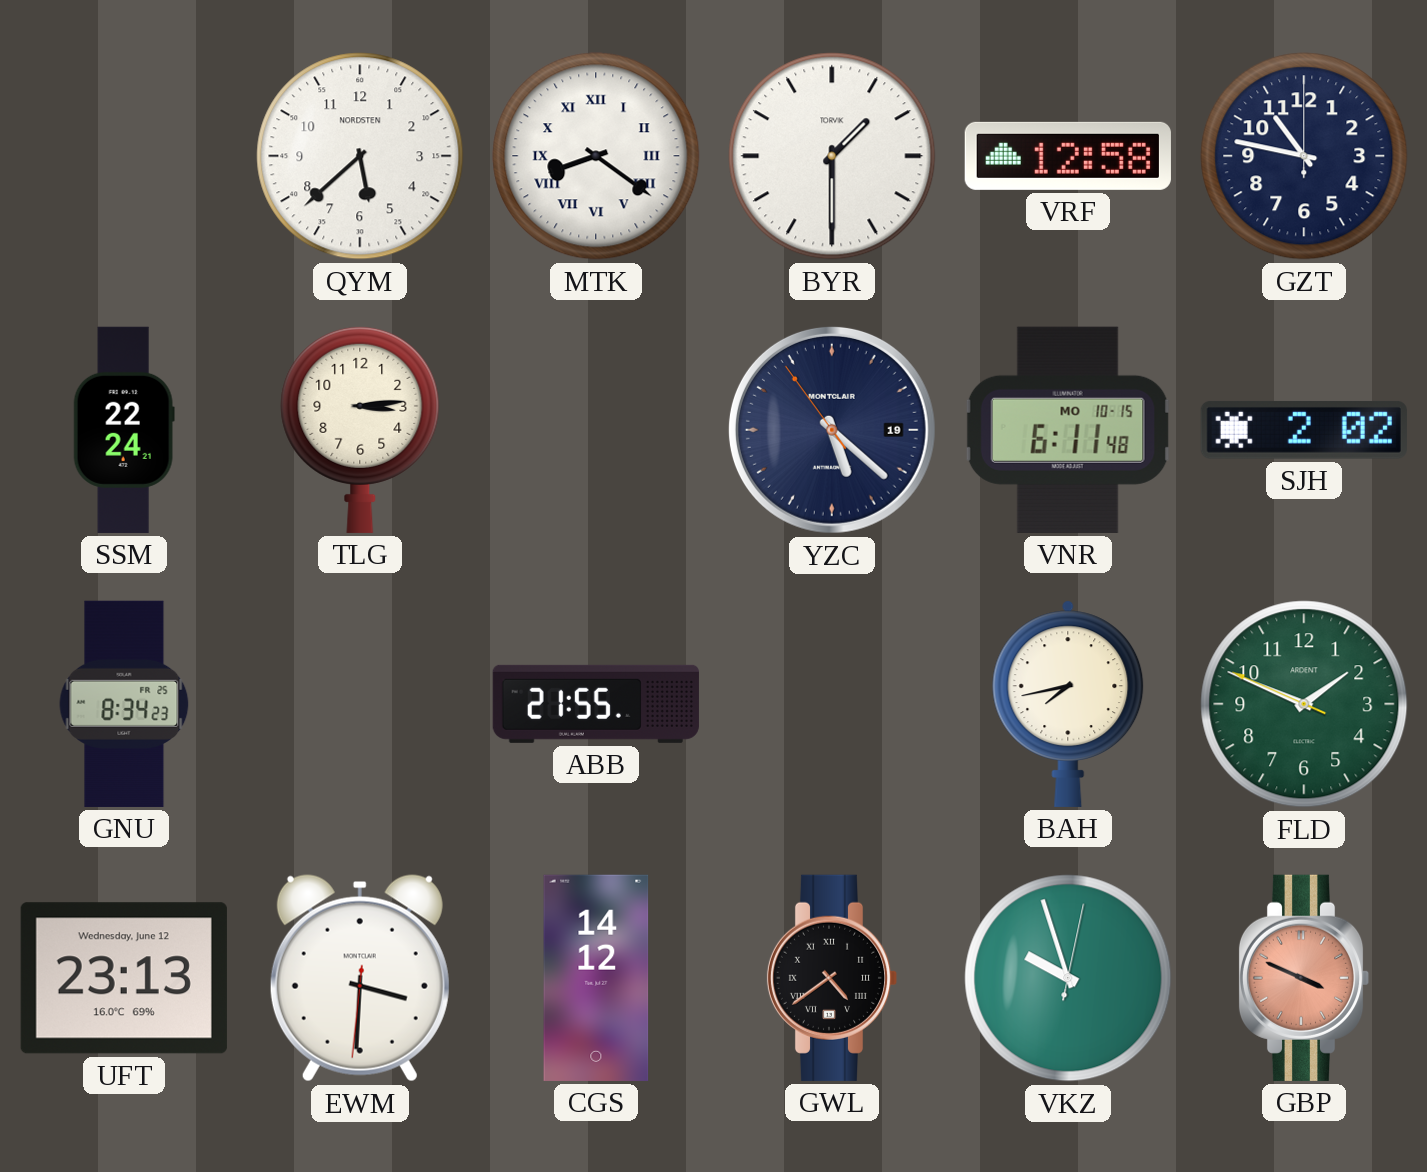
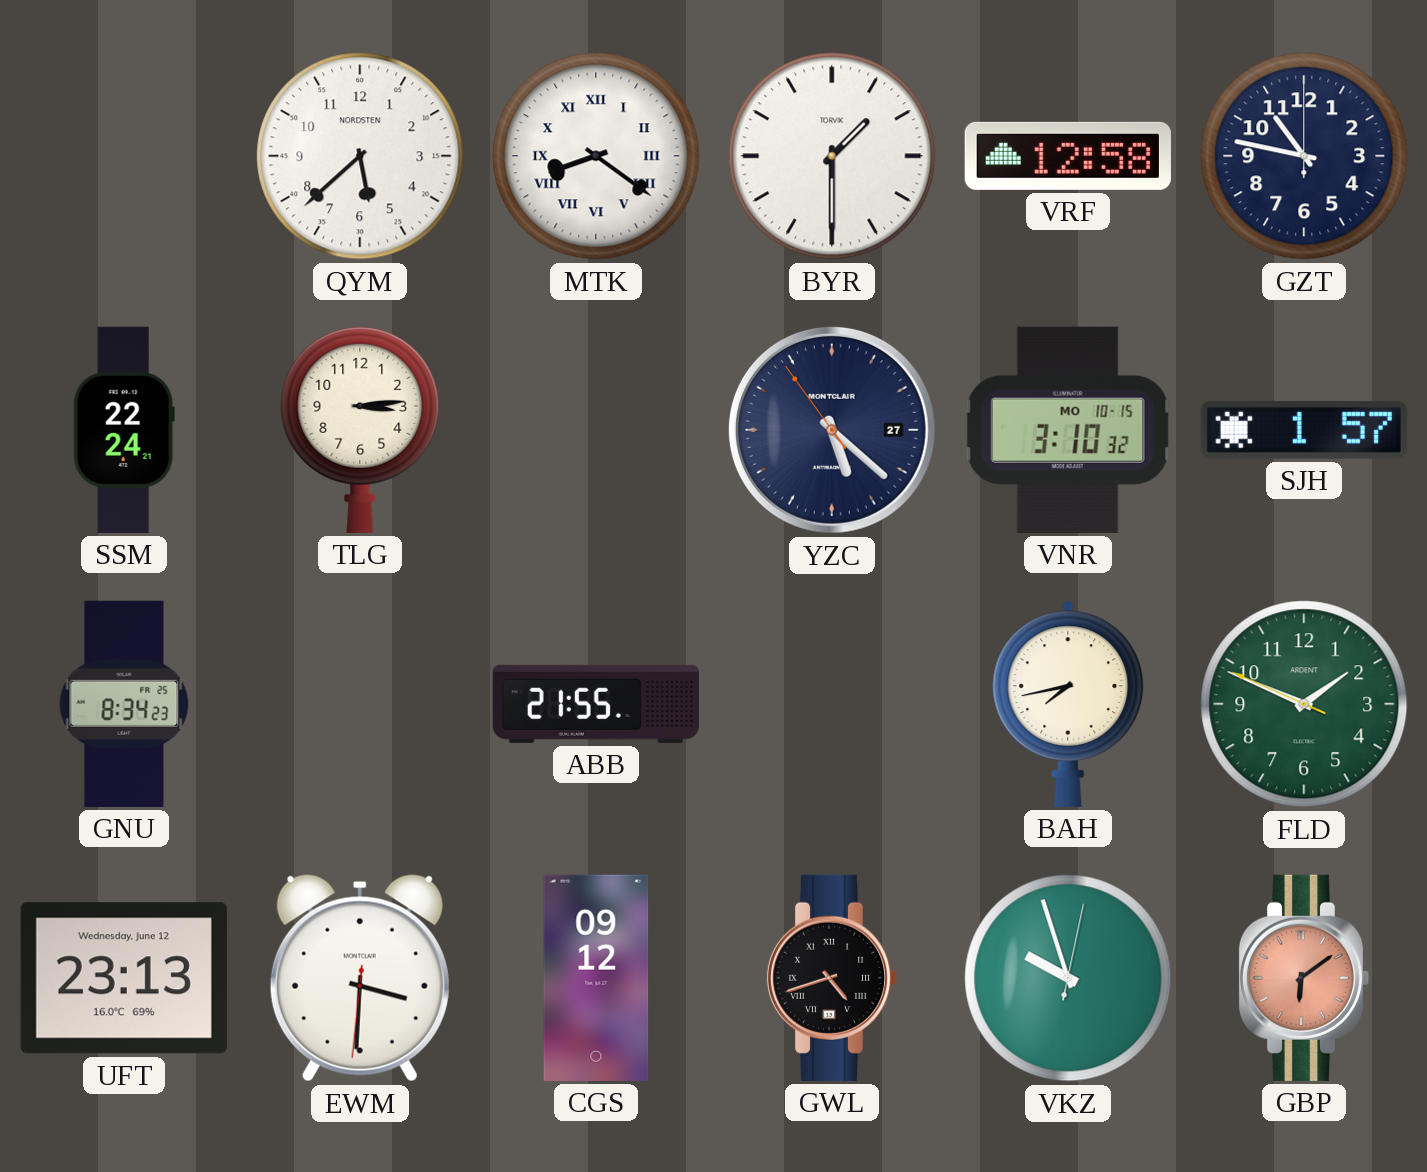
YZC date: 19 -> 27 (832, 430)
VNR: 6:11 -> 3:10 (1068, 430)
SJH: 2:02 -> 1:57 (1304, 430)
CGS: 14:12 -> 09:12 (596, 978)
GWL: 4:39 -> 4:42 (832, 978)
GBP: 3:49 -> 6:09 (1304, 978)
